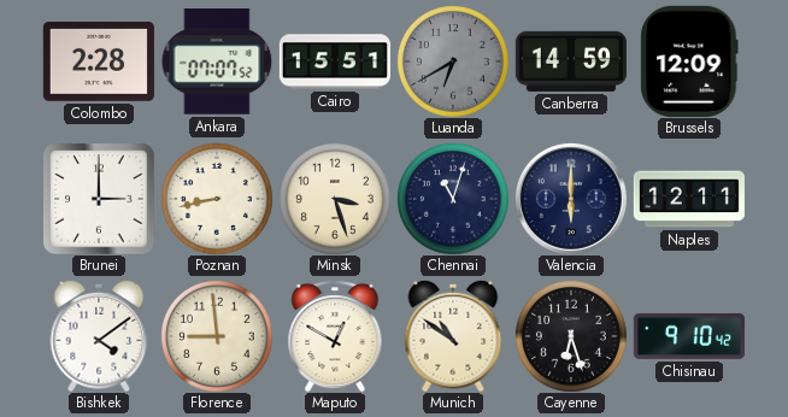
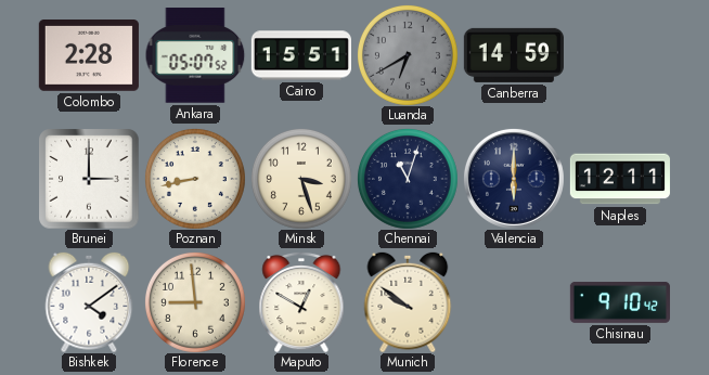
Ankara: 07:07 -> 05:07 (195, 55)
Brussels: 12:09 -> none (689, 61)
Munich: 10:51 -> 9:51 (408, 302)
Cayenne: 6:27 -> none (571, 336)
